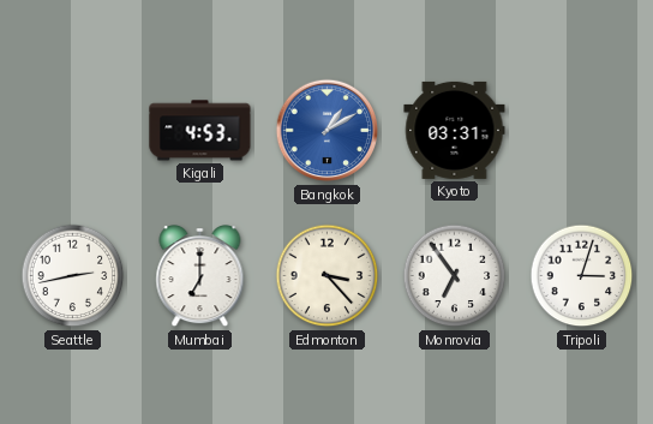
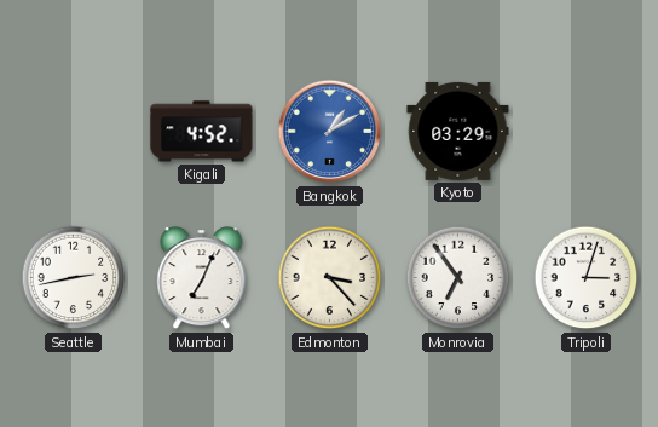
Kigali: 4:53 -> 4:52 (202, 132)
Kyoto: 03:31 -> 03:29 (458, 131)
Mumbai: 7:00 -> 7:04 (202, 279)
